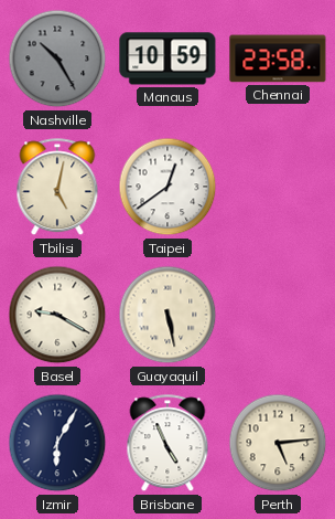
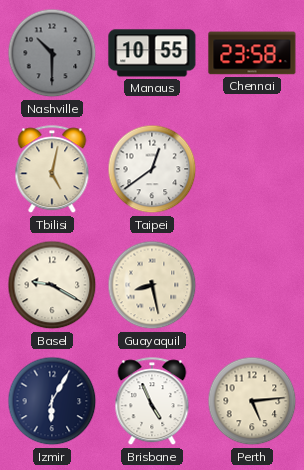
Nashville: 10:25 -> 10:30 (52, 53)
Manaus: 10:59 -> 10:55 (152, 53)
Guayaquil: 5:28 -> 8:28 (152, 285)
